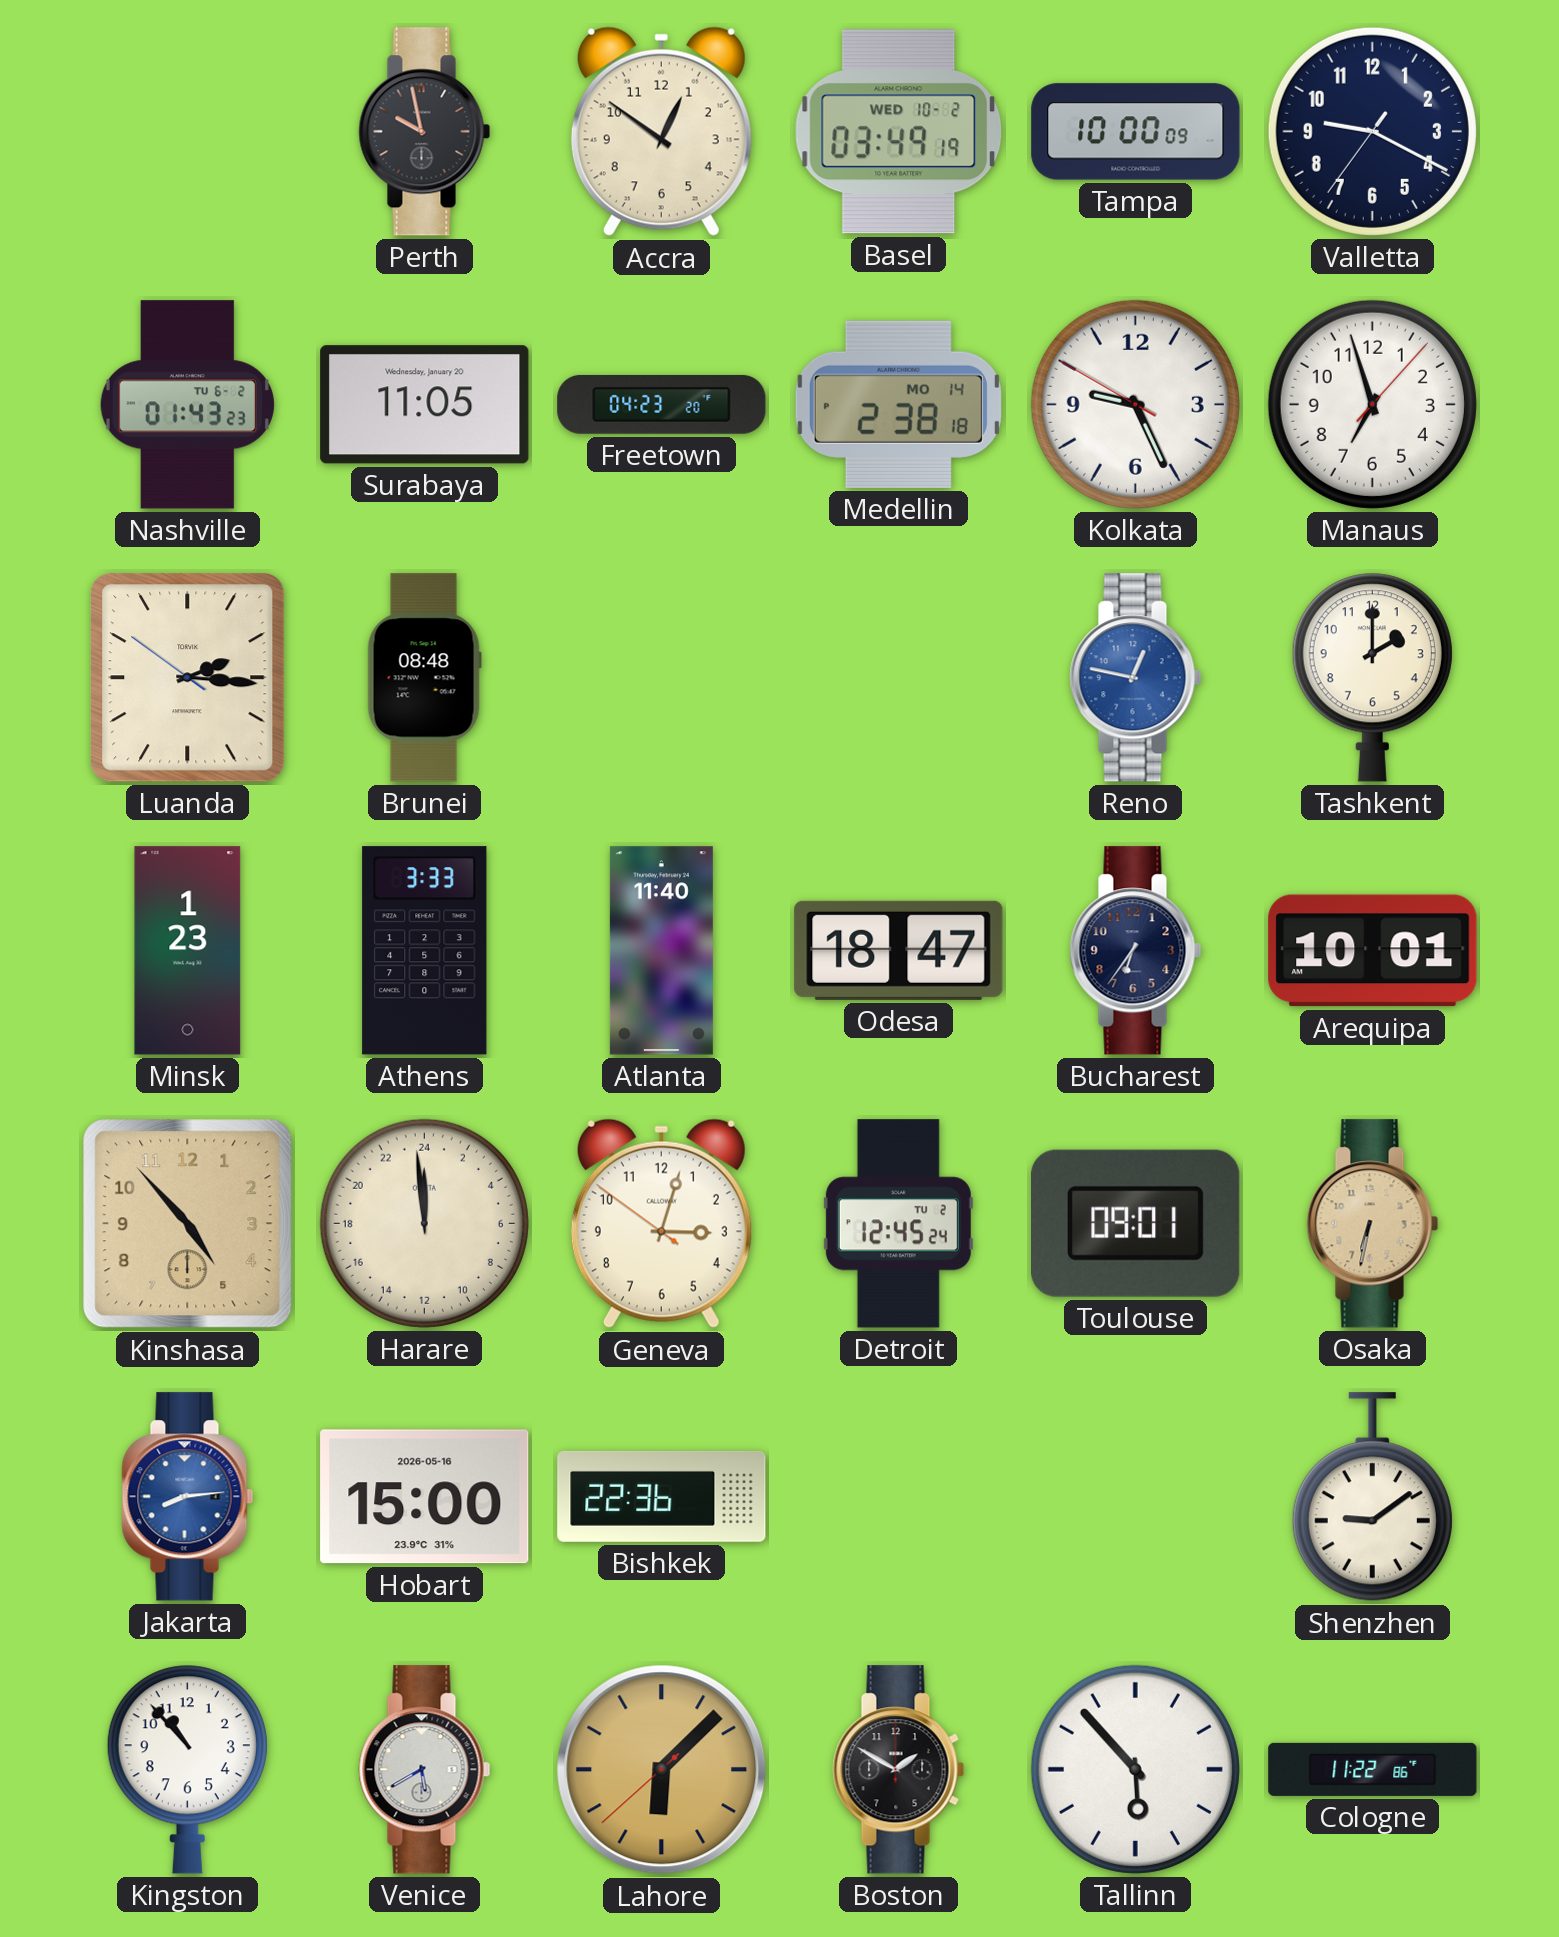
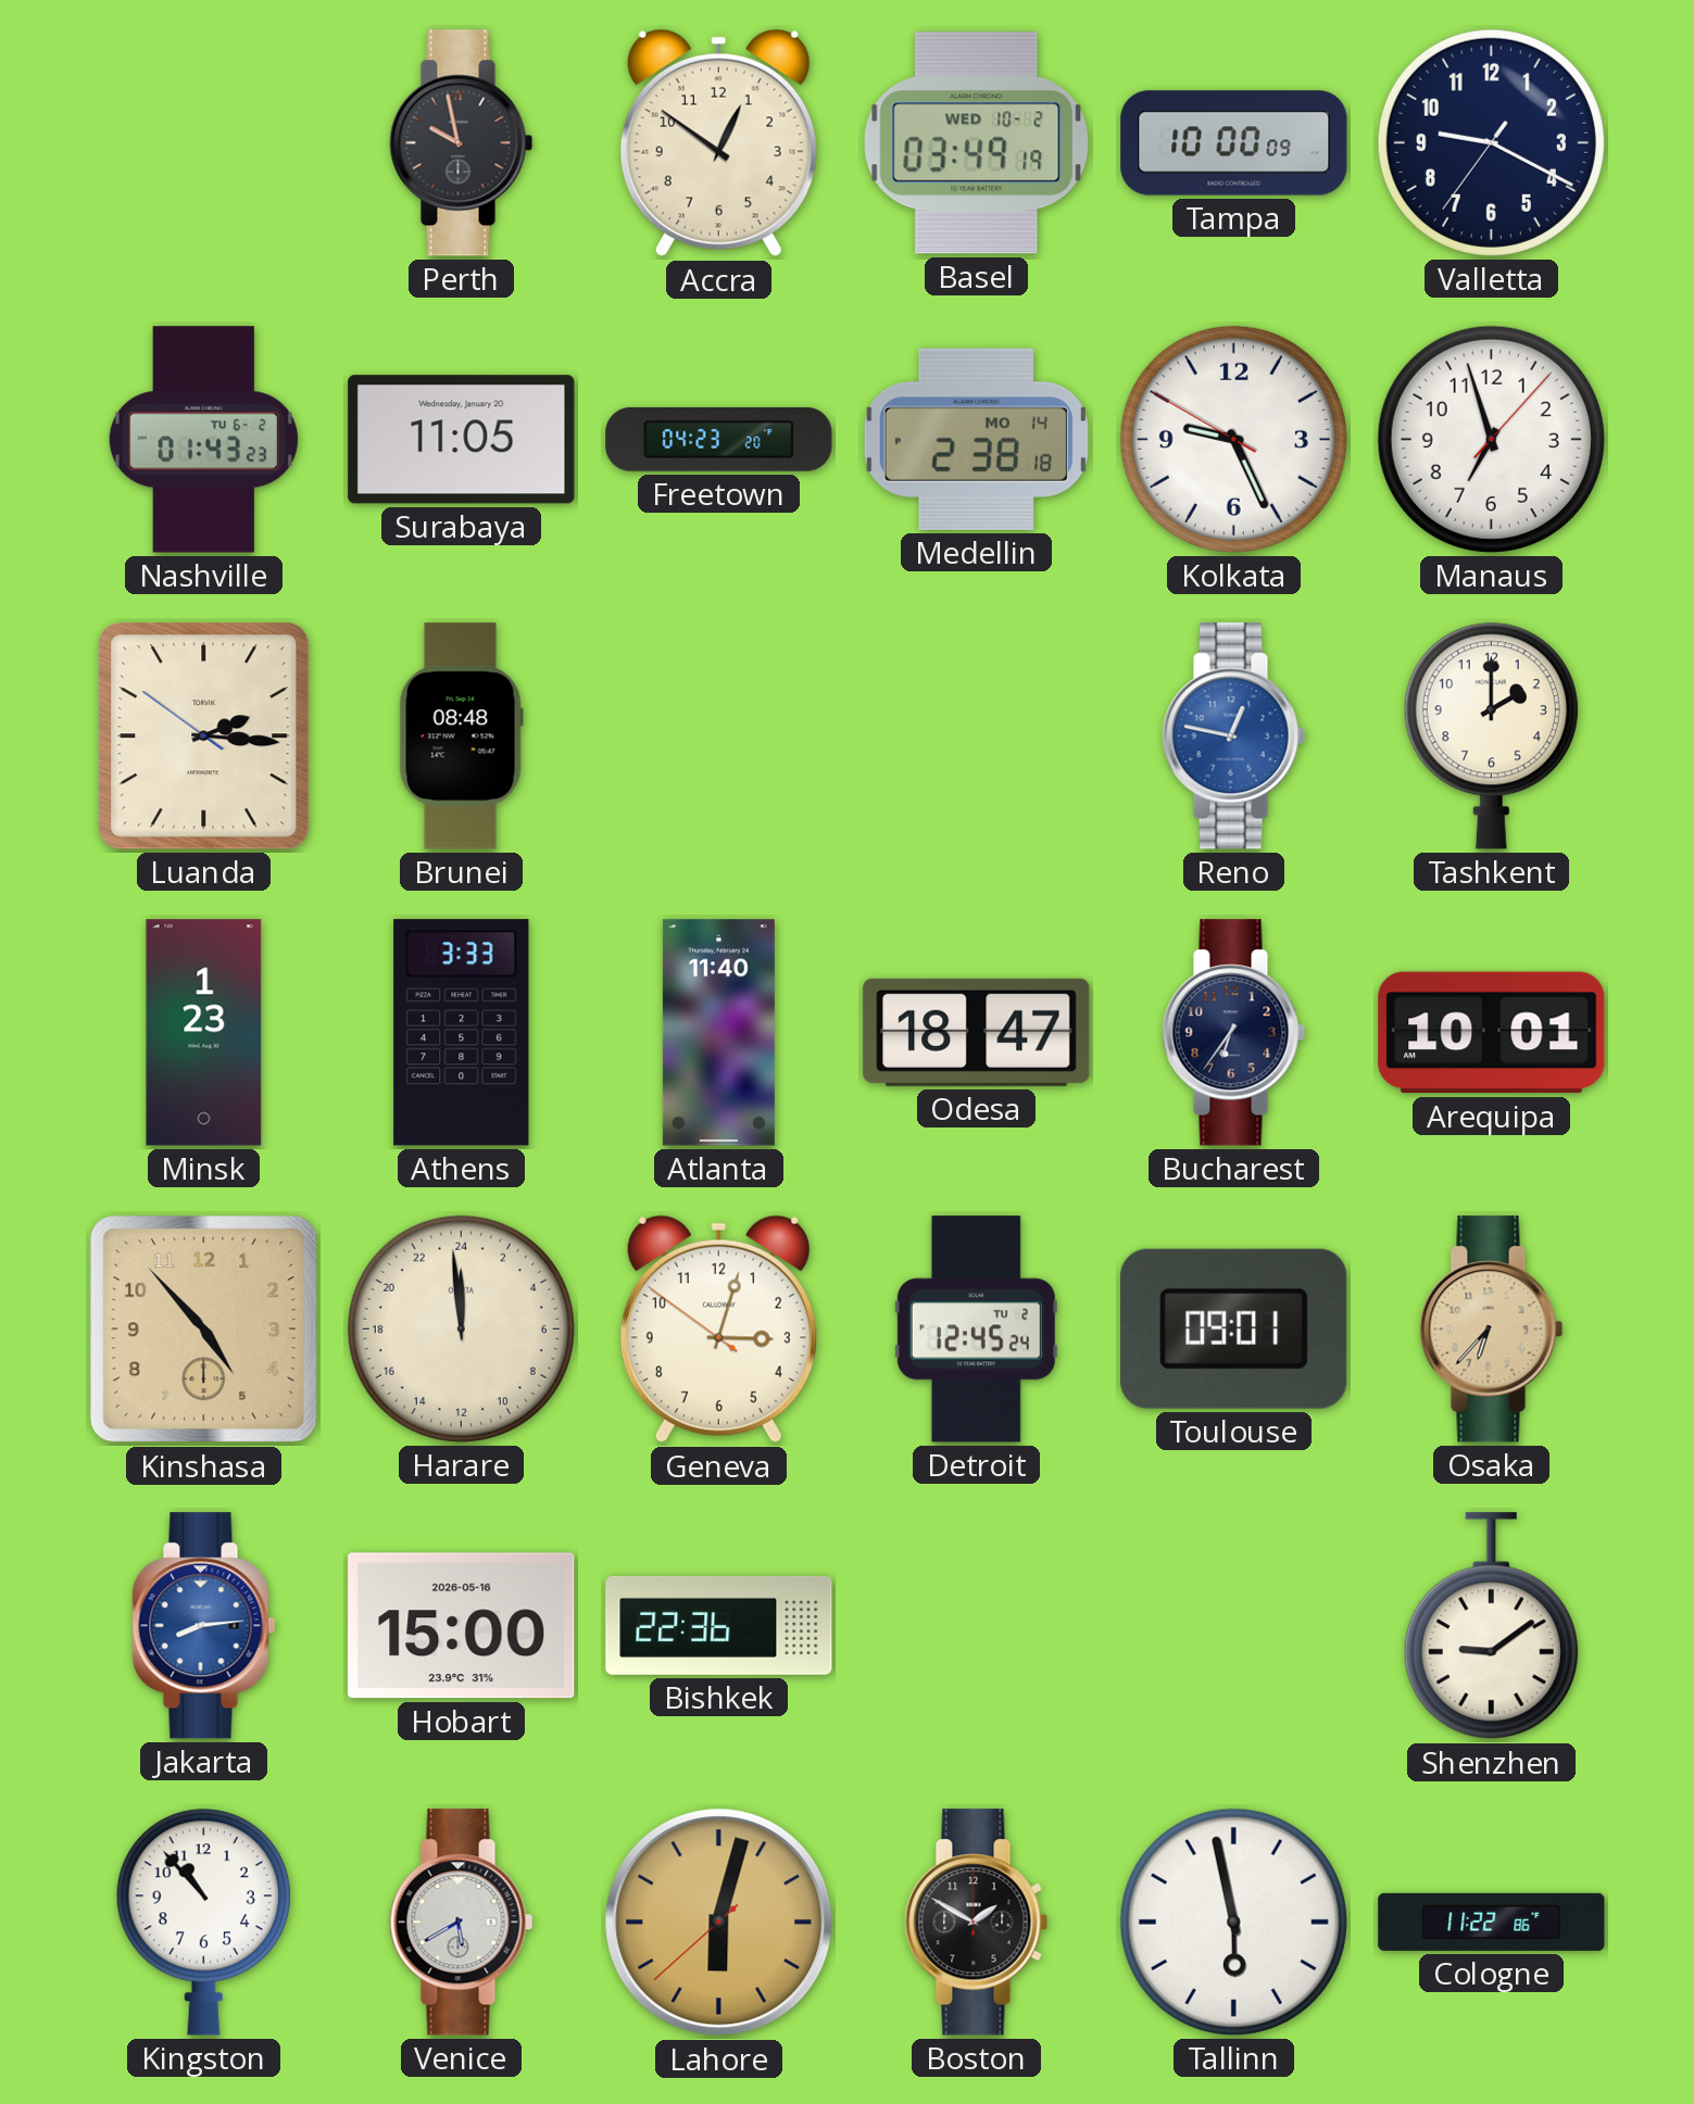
Osaka: 6:32 -> 6:37 (1492, 1330)
Lahore: 6:07 -> 6:02 (719, 1923)
Tallinn: 5:53 -> 5:58 (1233, 1922)
